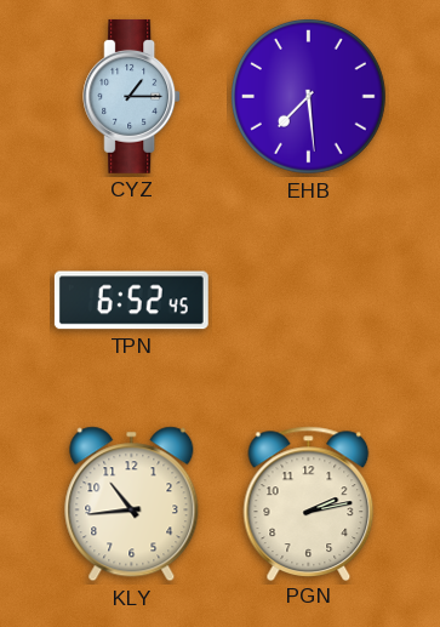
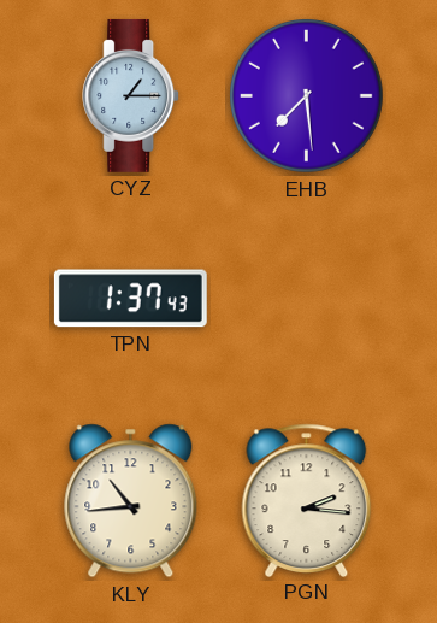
TPN: 6:52 -> 1:37 (130, 299)
PGN: 2:13 -> 2:16 (307, 500)
